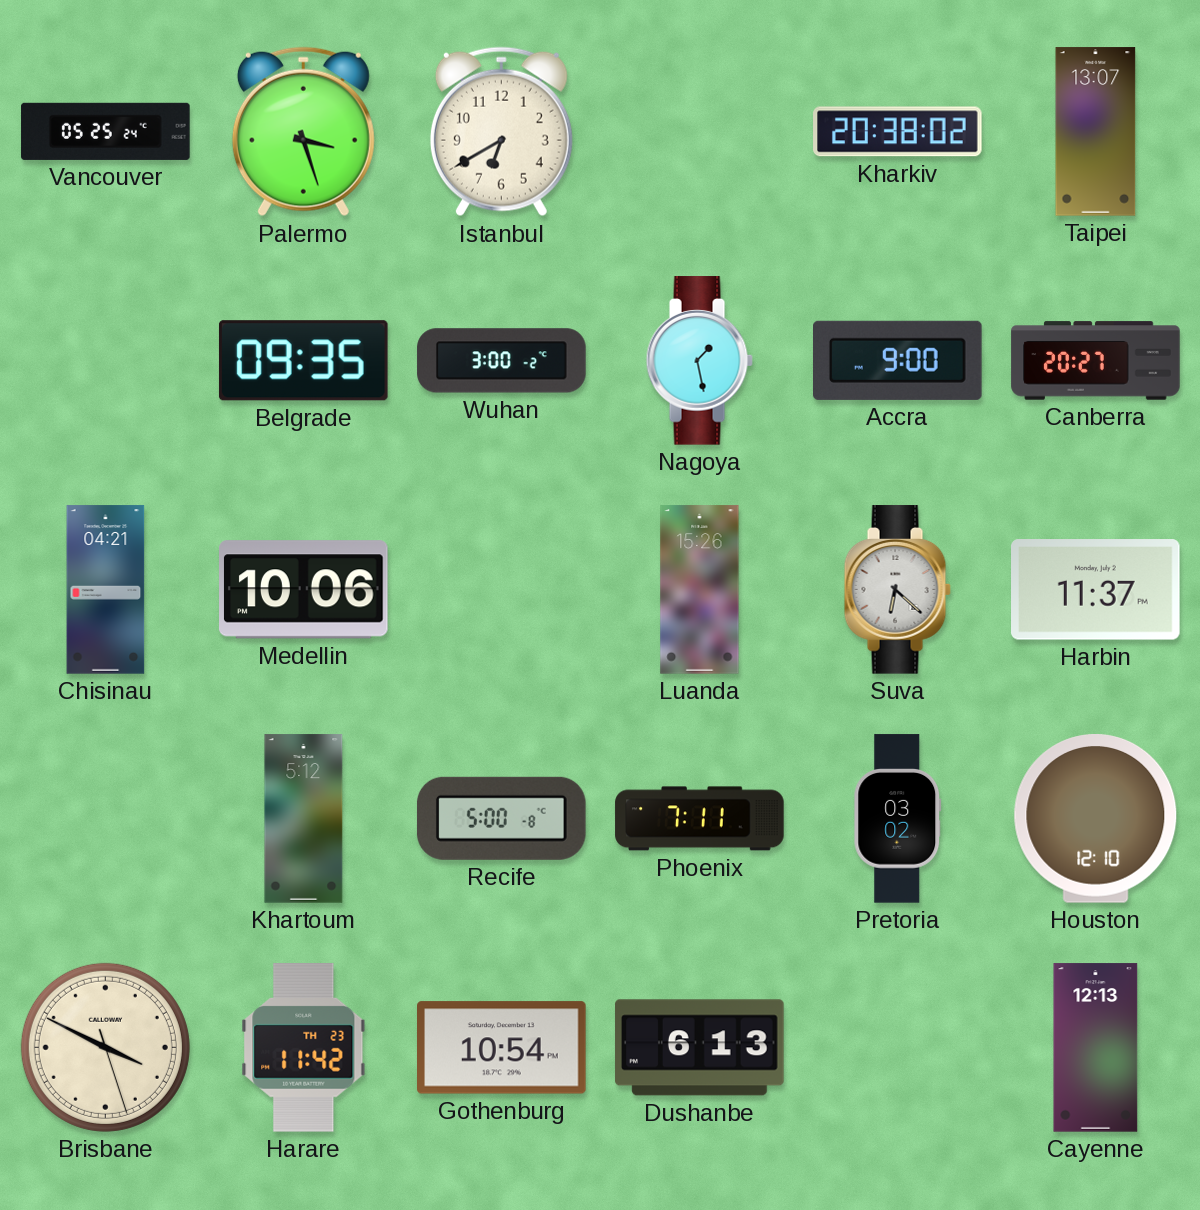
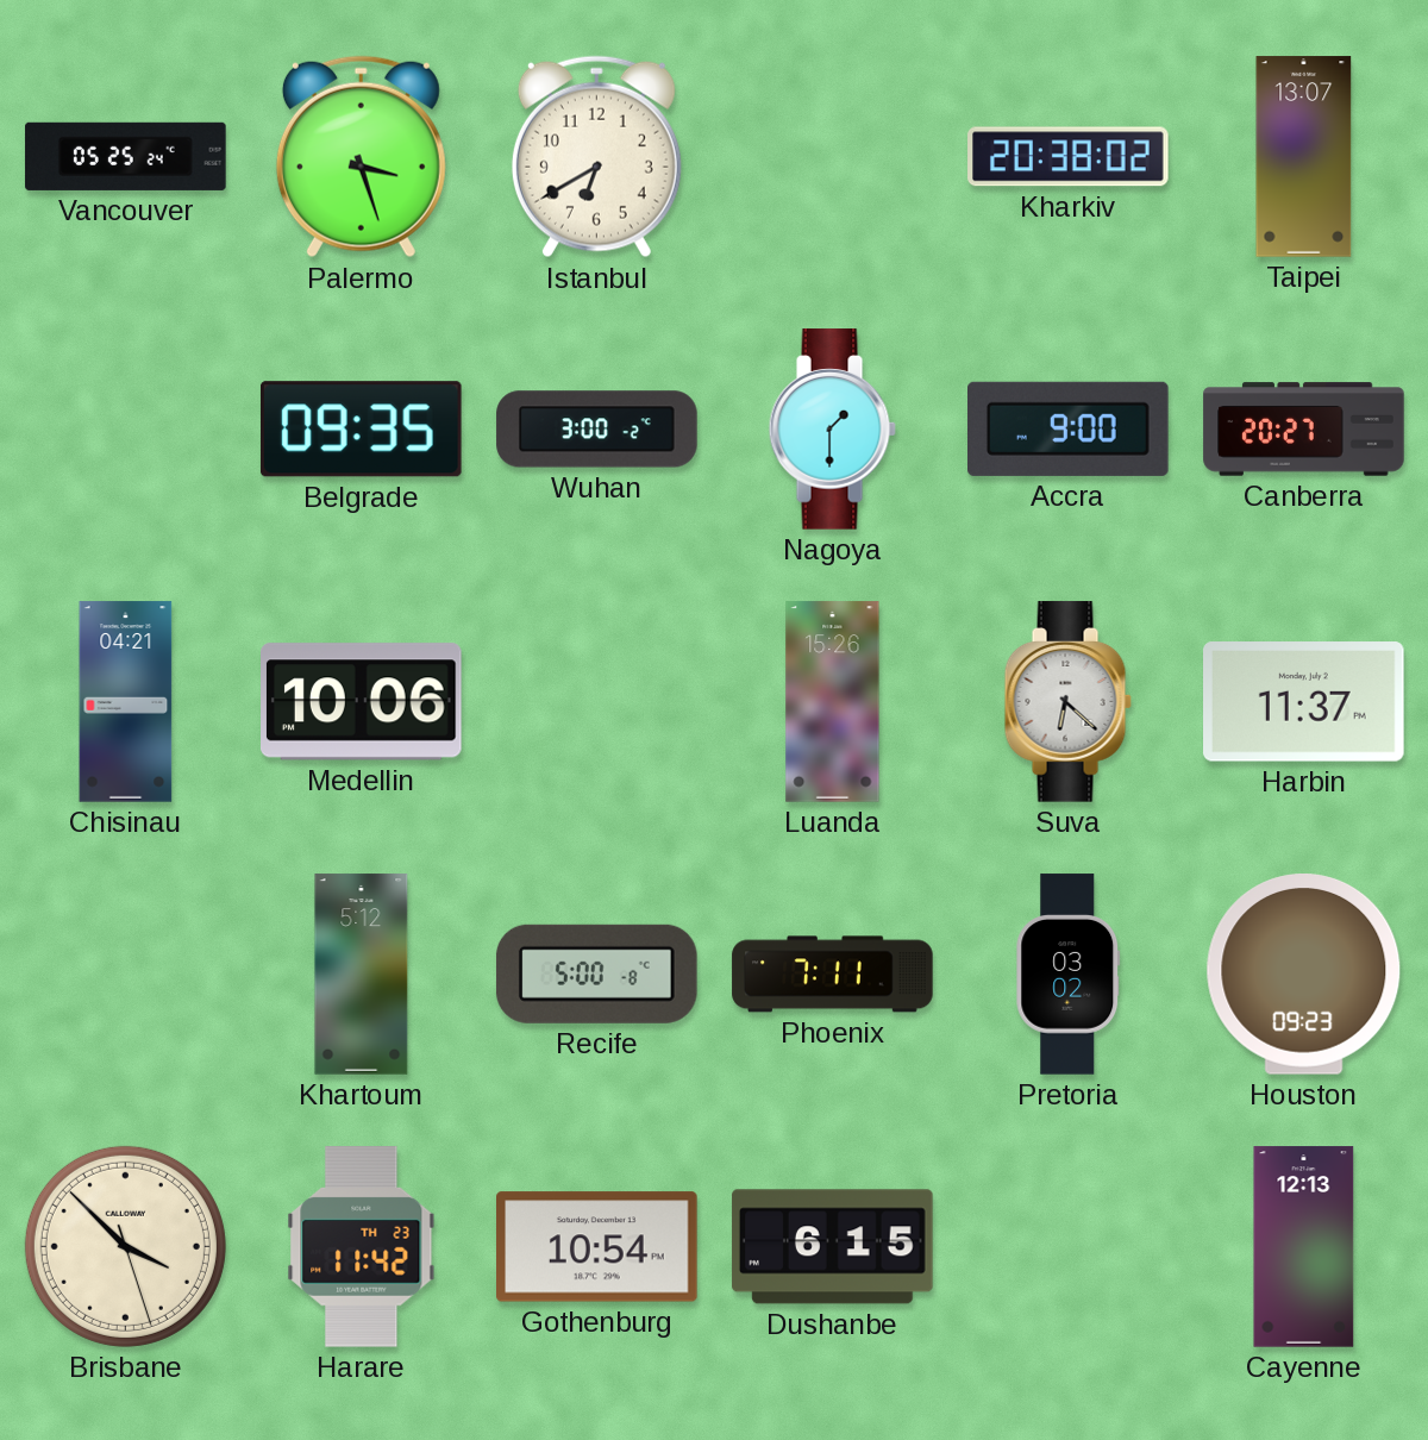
Nagoya: 1:28 -> 1:30 (832, 430)
Houston: 12:10 -> 09:23 (1304, 975)
Brisbane: 3:49 -> 3:52 (125, 1246)
Dushanbe: 6:13 -> 6:15 (833, 1247)
